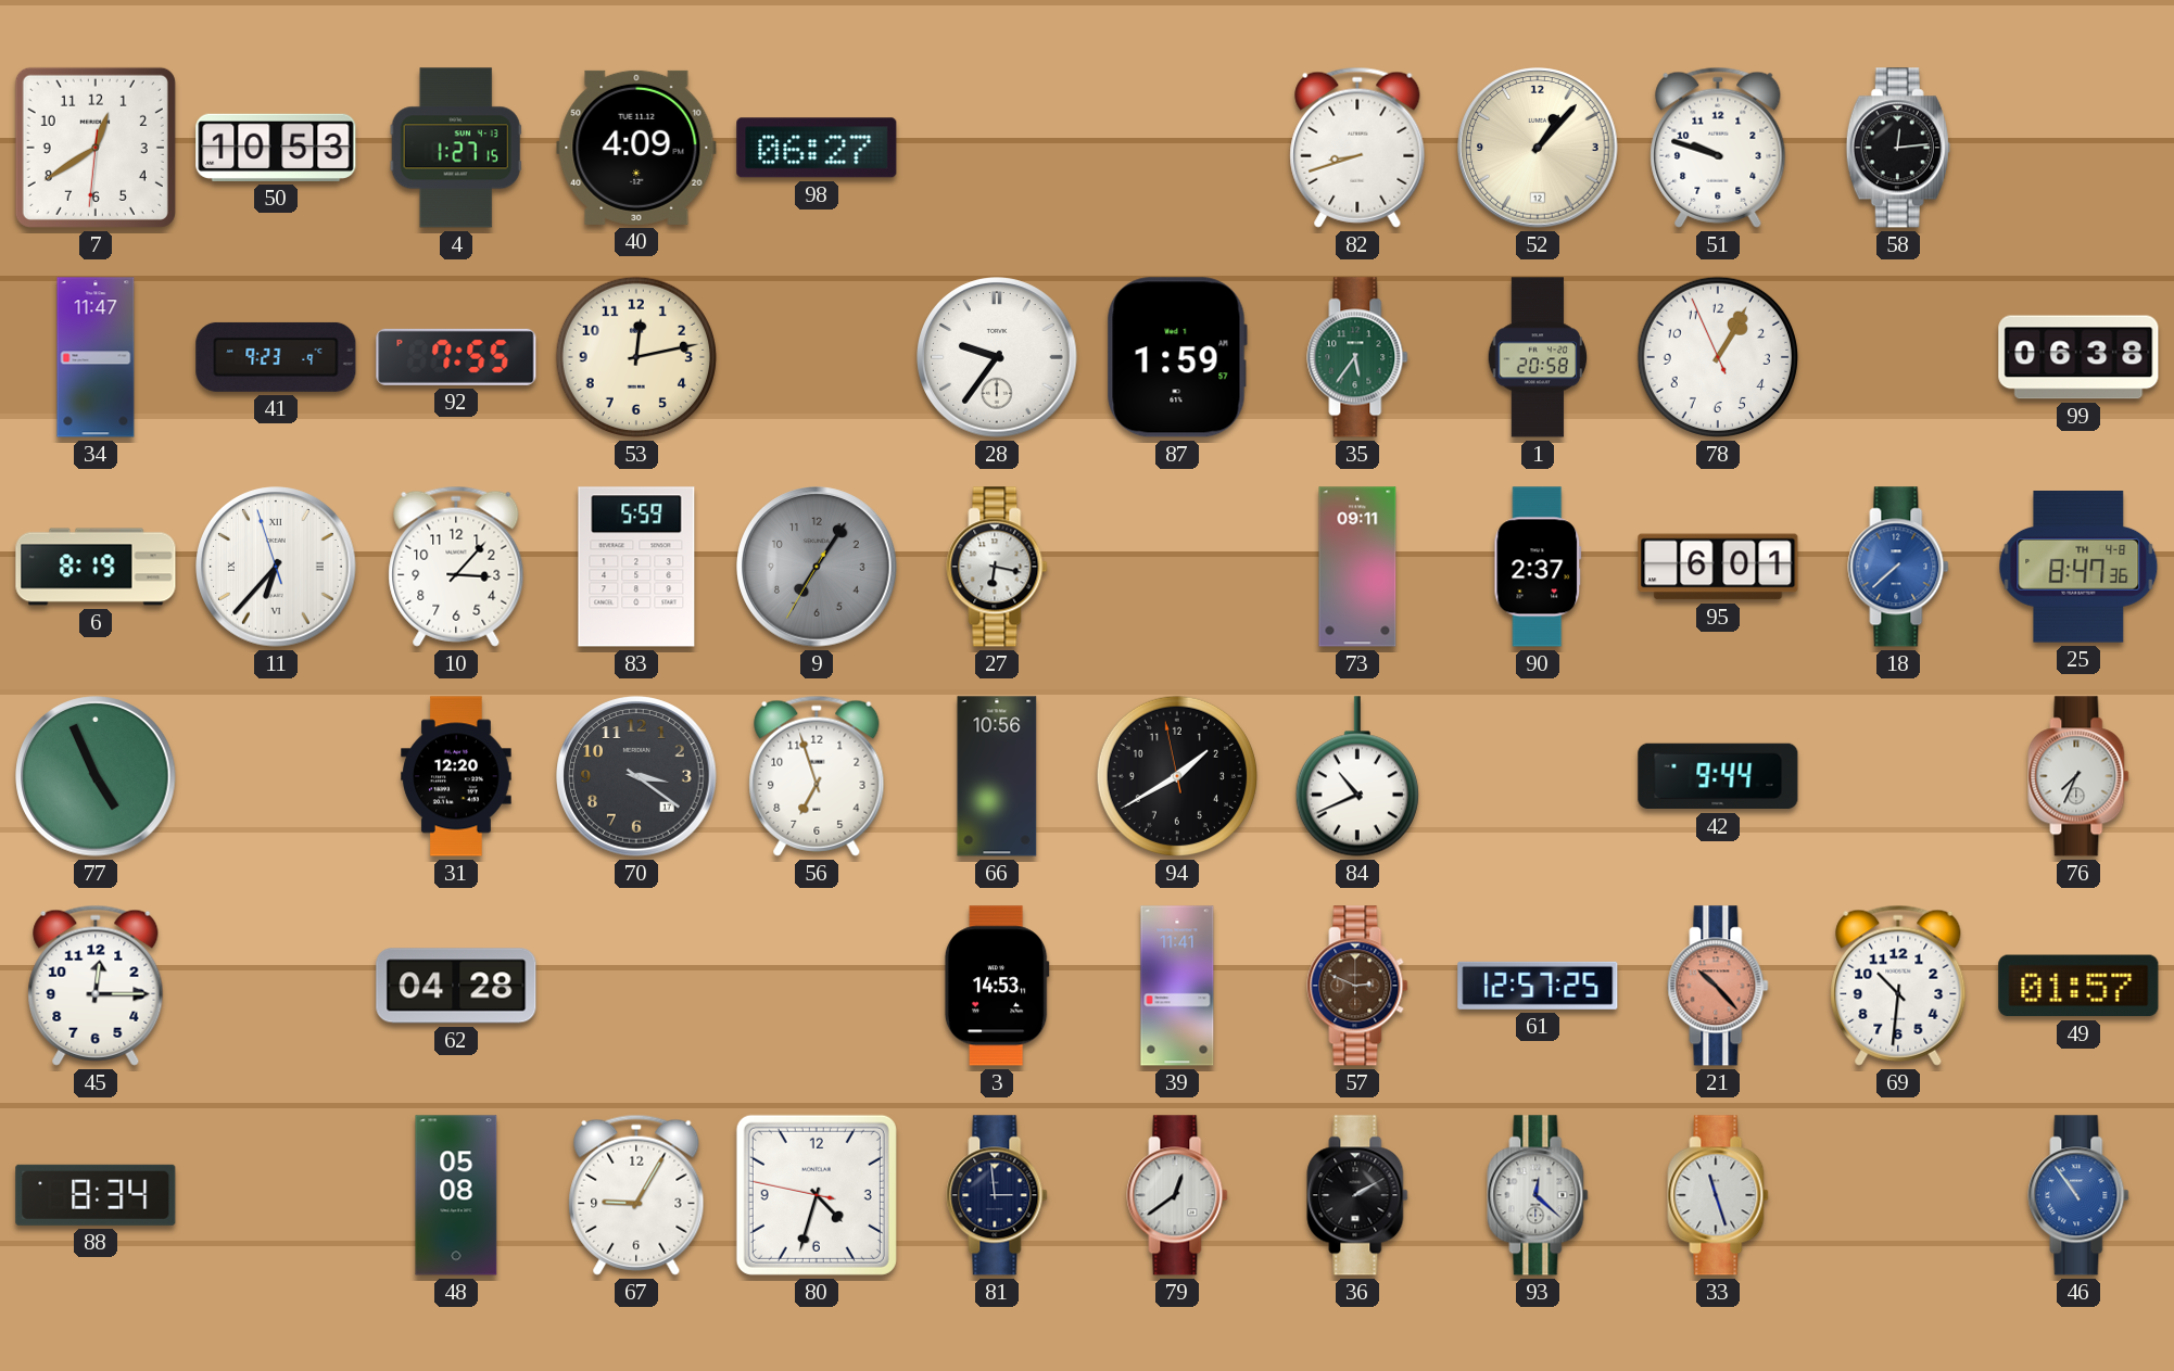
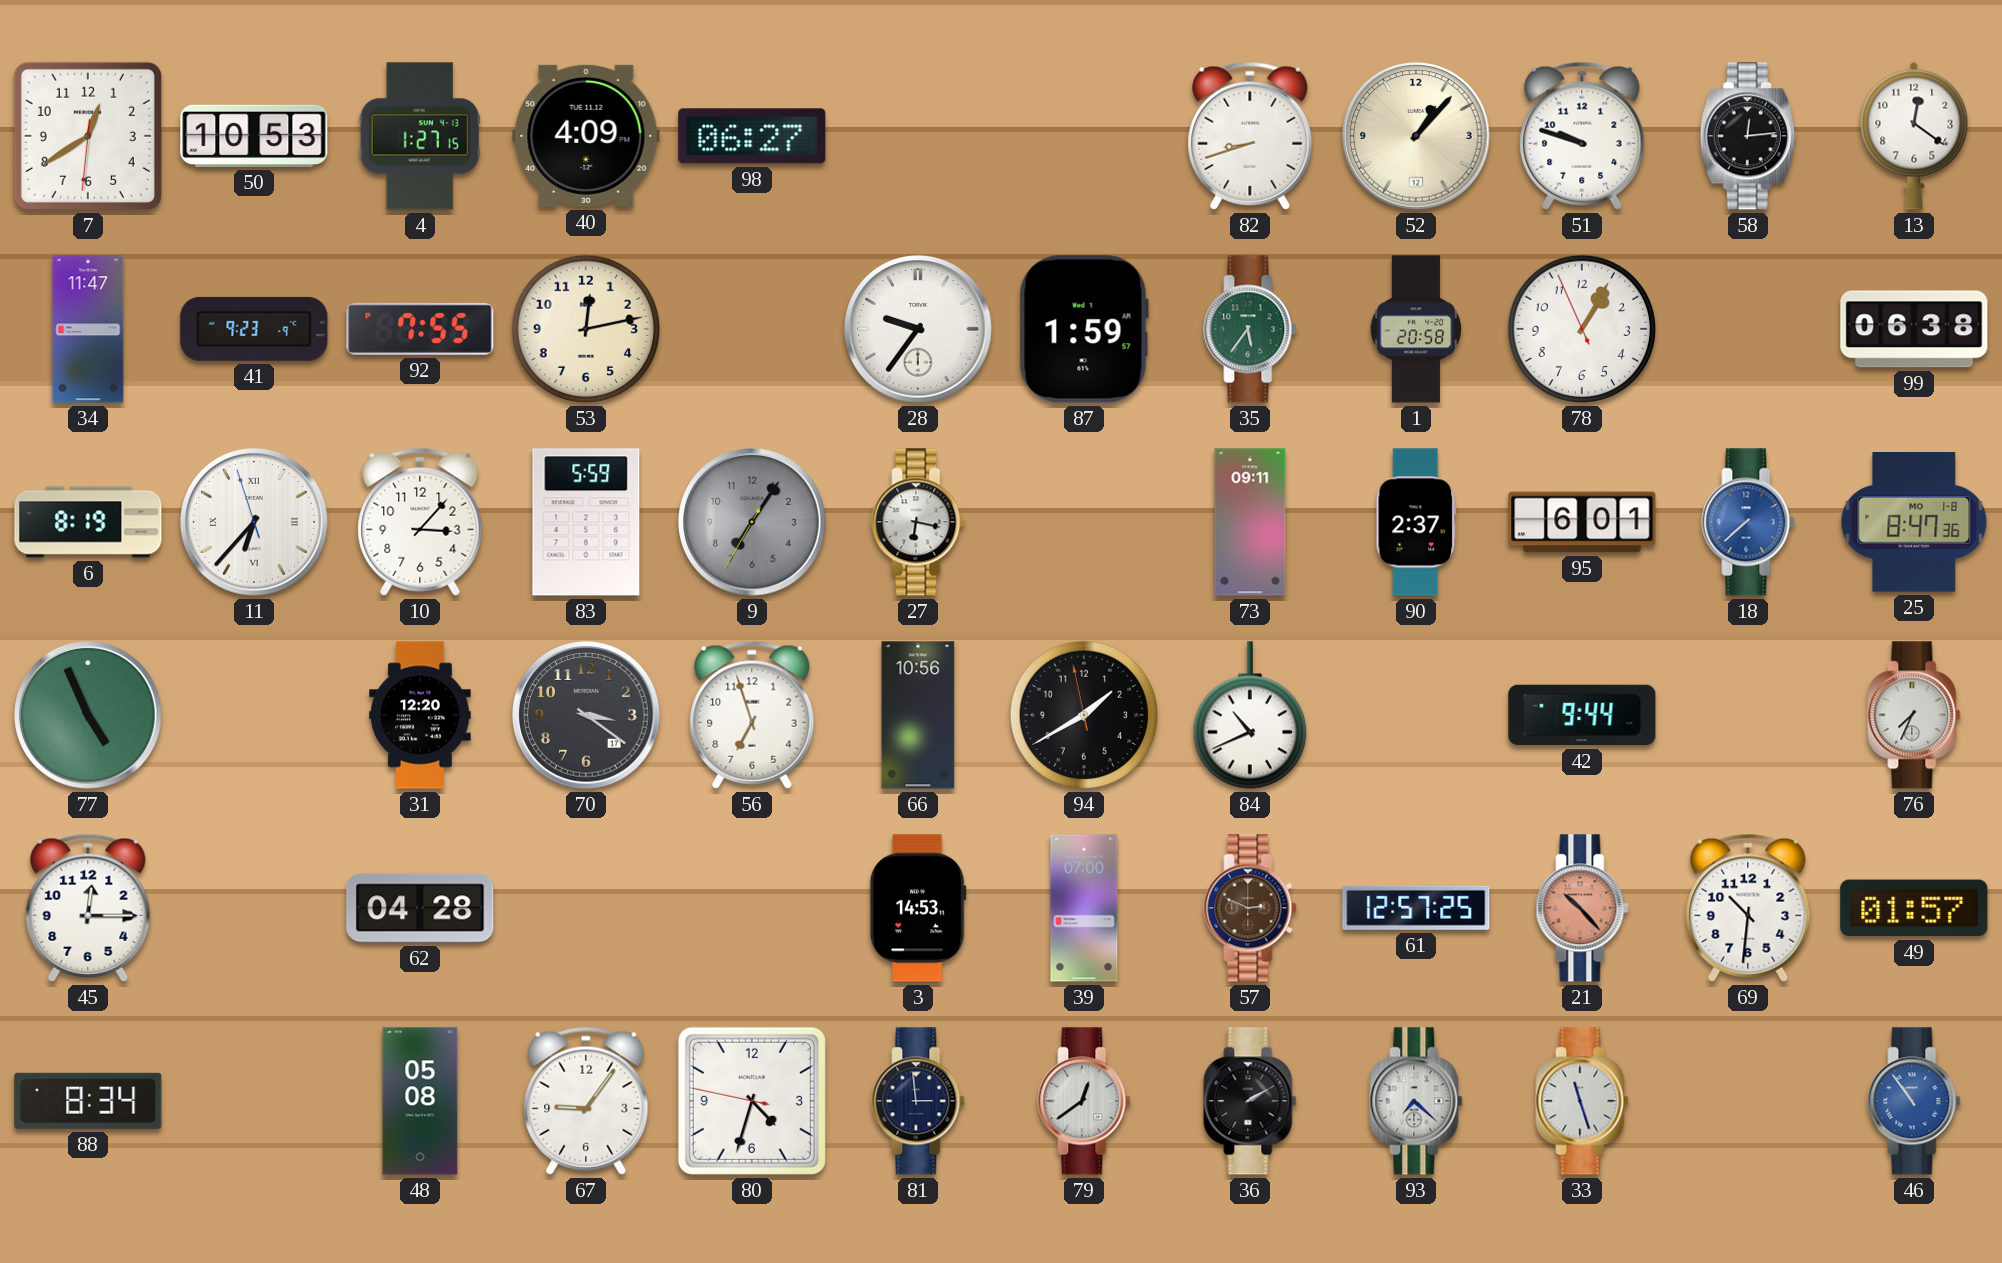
13: none -> 12:21 (1914, 136)
25 date: TH 4-8 -> MO 1-8 (1914, 523)
39: 11:41 -> 07:00 (1084, 908)
67: 9:05 -> 9:06 (586, 1101)
93: 12:22 -> 7:22 (1416, 1101)
